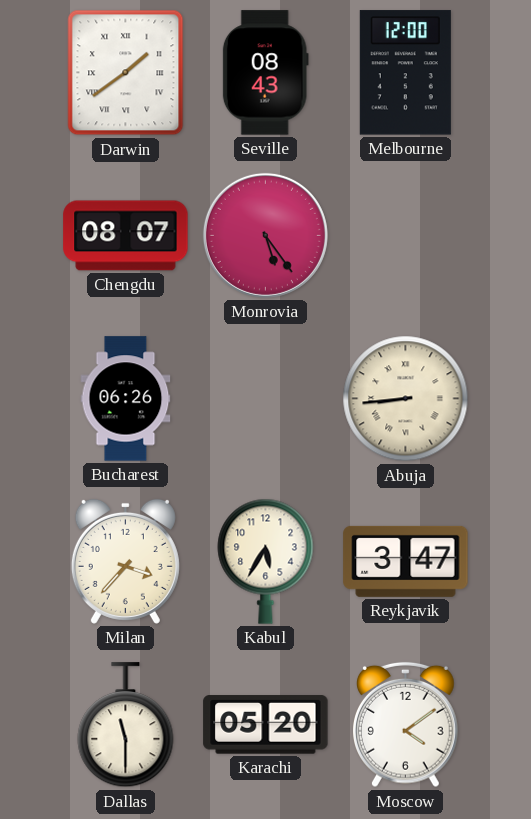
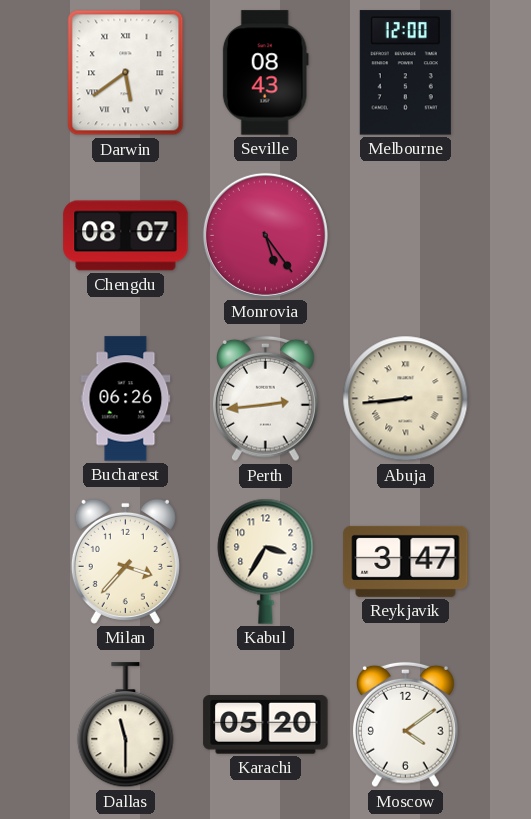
Darwin: 1:39 -> 5:39 (126, 73)
Perth: none -> 2:44 (266, 399)
Kabul: 5:35 -> 3:35 (266, 561)
